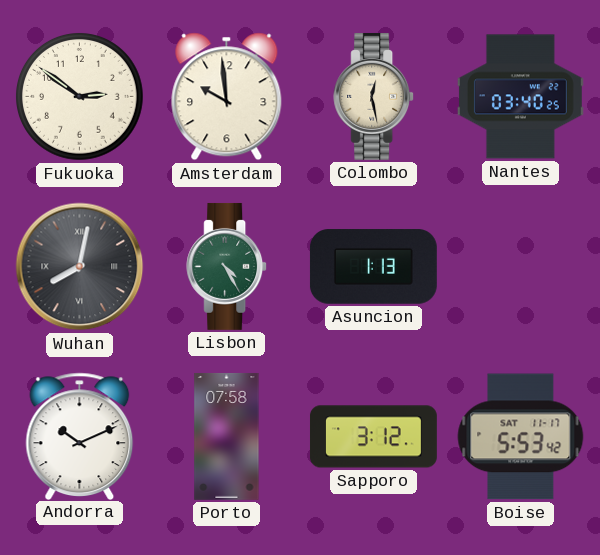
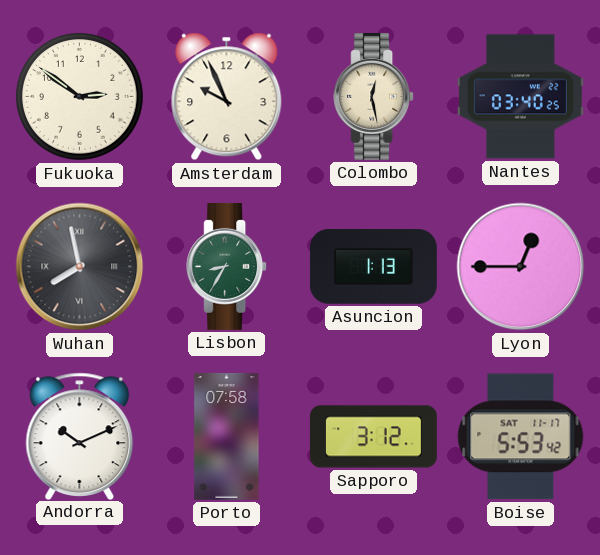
Amsterdam: 9:59 -> 9:56 (227, 97)
Wuhan: 8:02 -> 7:58 (80, 267)
Lisbon: 4:25 -> 8:35 (227, 266)
Lyon: none -> 12:45 (521, 267)
